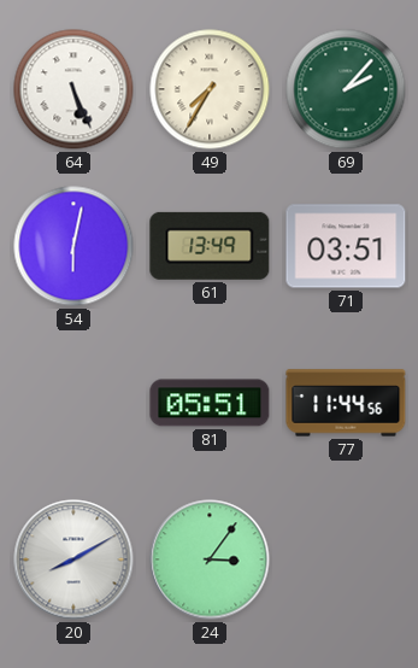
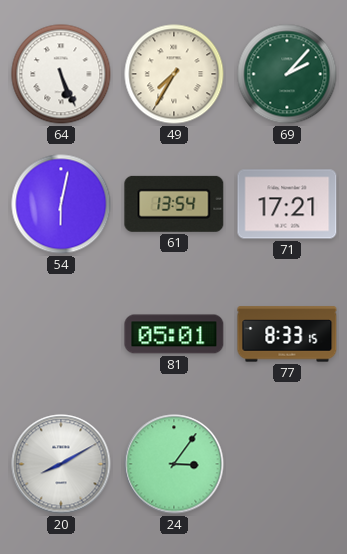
61: 13:49 -> 13:54 (174, 204)
71: 03:51 -> 17:21 (287, 204)
81: 05:51 -> 05:01 (174, 334)
77: 11:44 -> 8:33 (287, 334)
